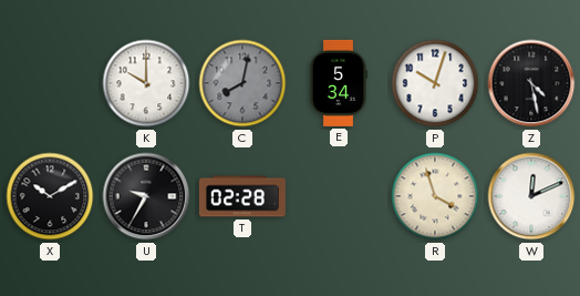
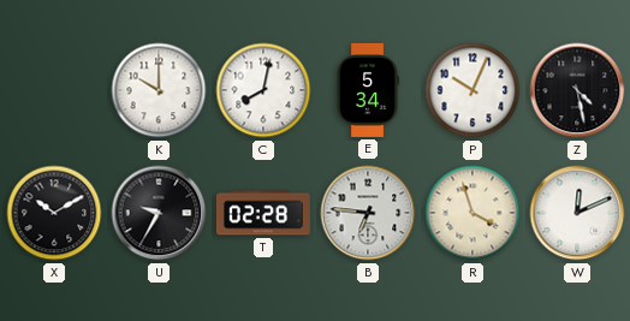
C dial: grey -> white (263, 90)
P: 10:03 -> 10:04 (472, 90)
B: none -> 6:46 (368, 213)
